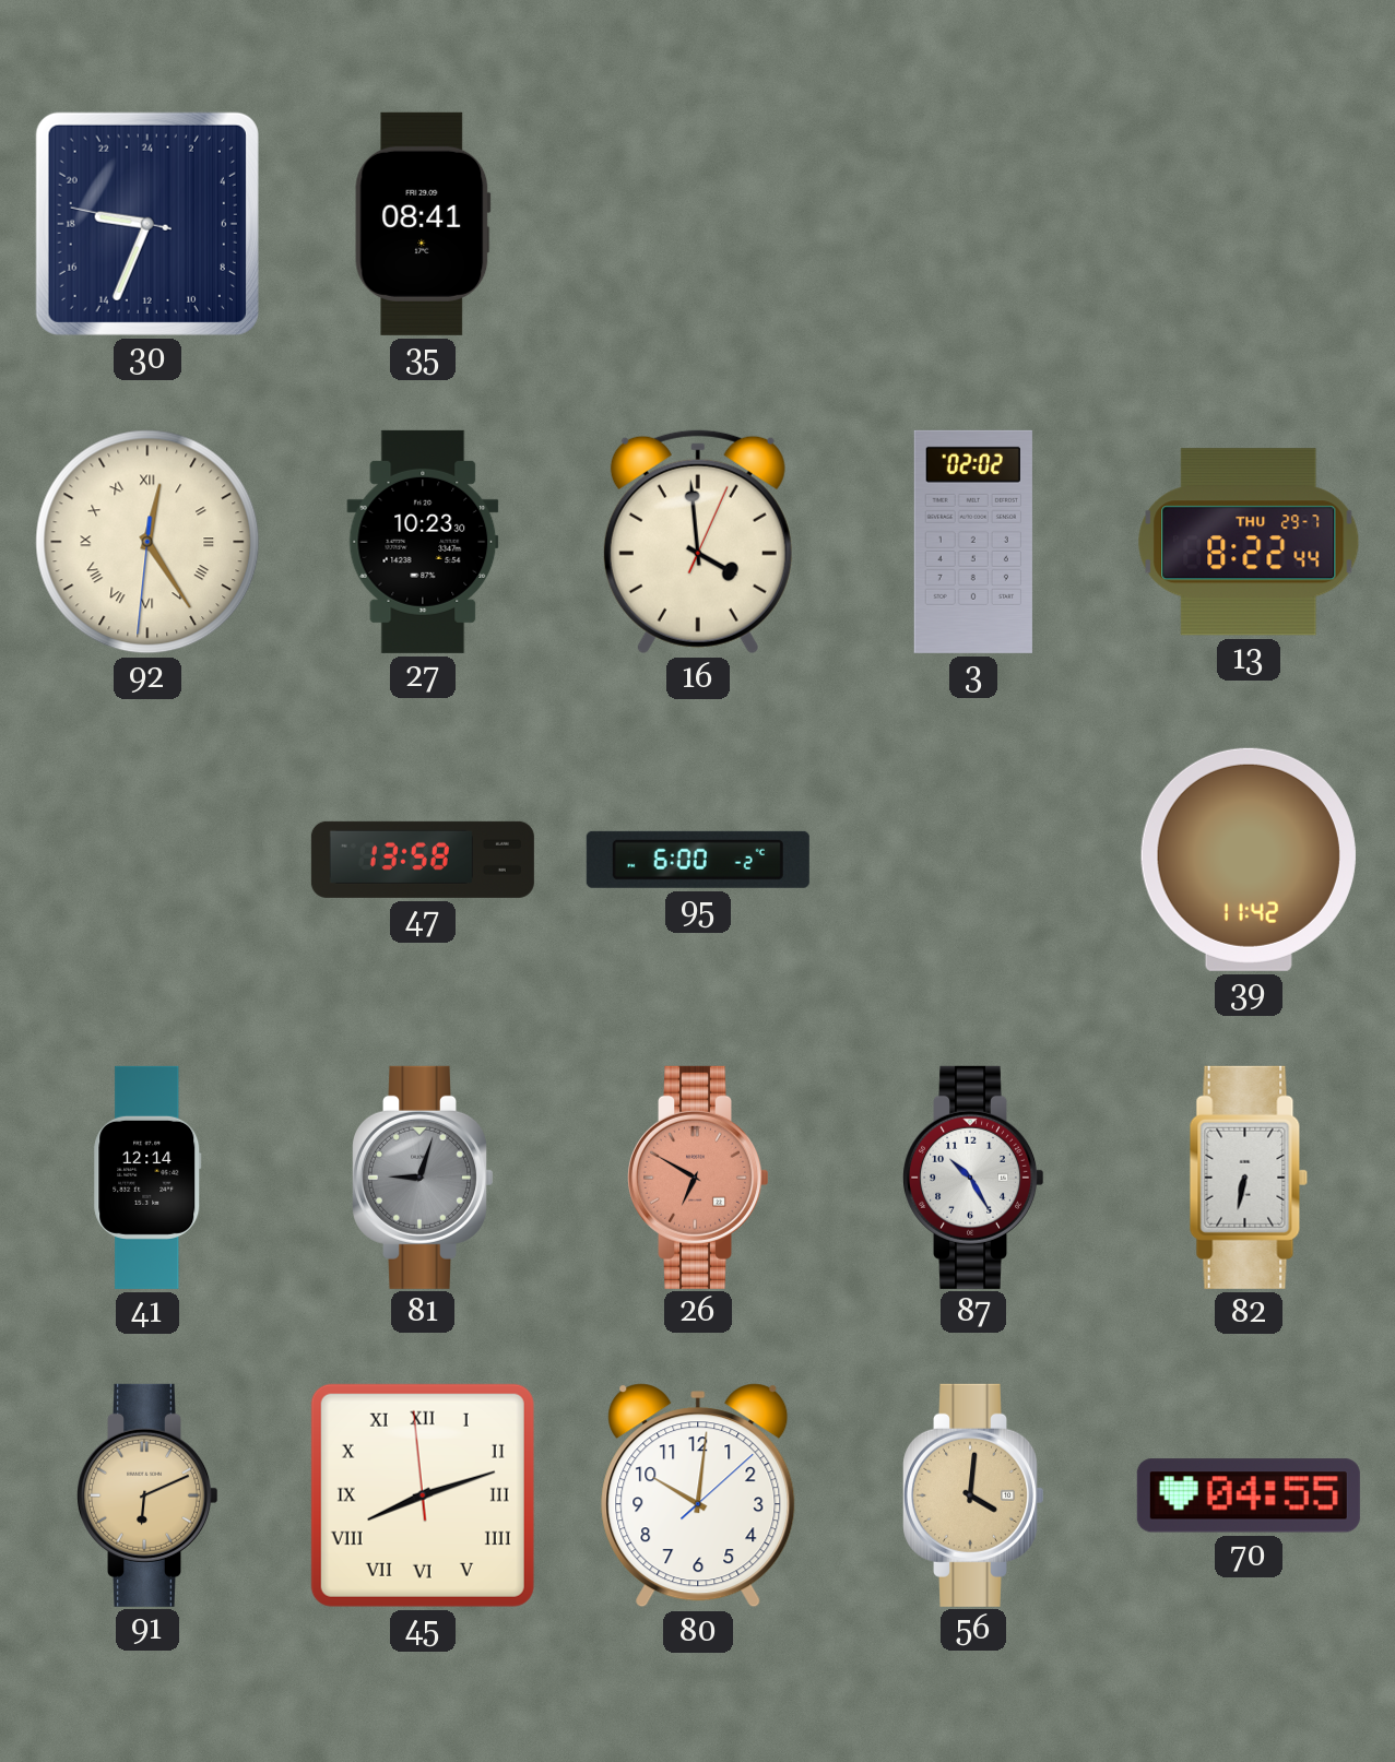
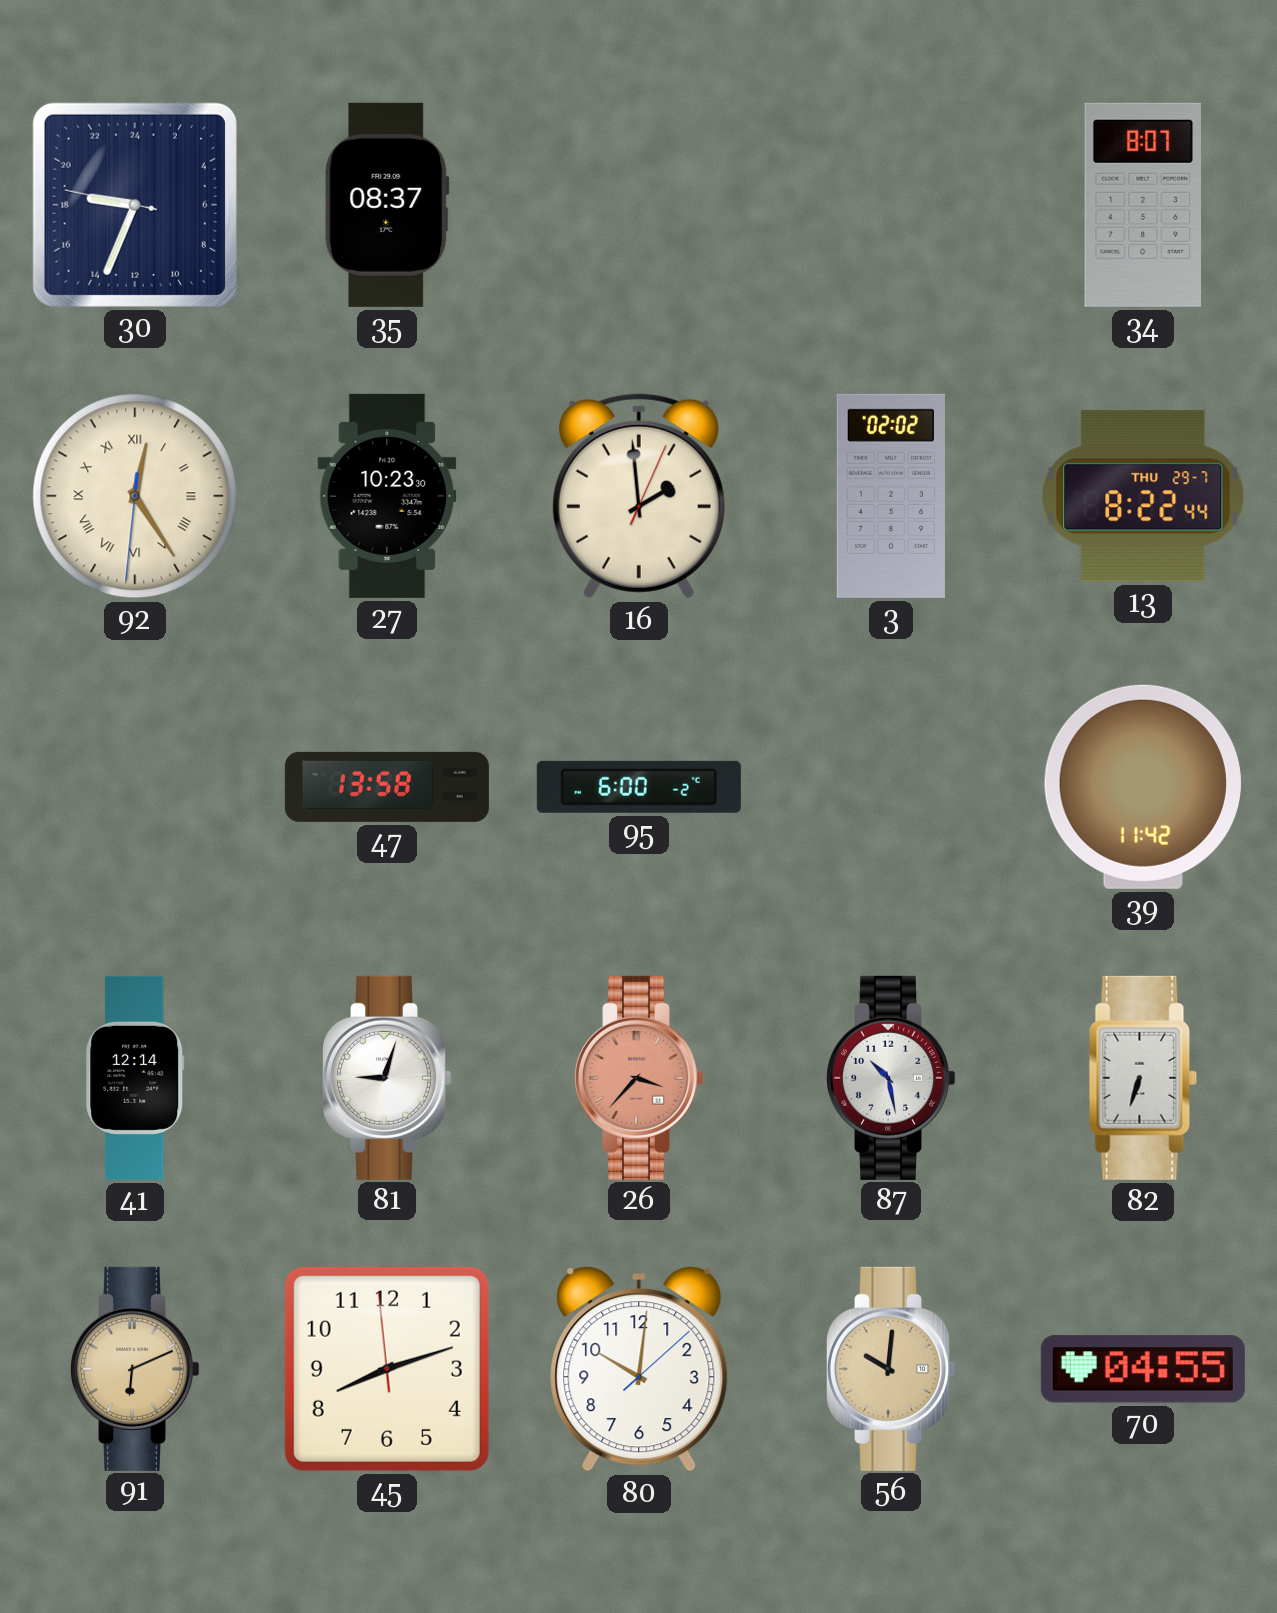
35: 08:41 -> 08:37 (387, 205)
34: none -> 8:07 (1142, 205)
16: 3:59 -> 1:59 (639, 496)
81 dial: grey -> white (388, 1078)
26: 6:50 -> 3:37 (640, 1078)
87: 10:25 -> 10:28 (892, 1078)
82: 6:32 -> 6:33 (1143, 1078)
45 numerals: Roman -> Arabic (387, 1369)
56: 4:01 -> 10:01 (892, 1369)
